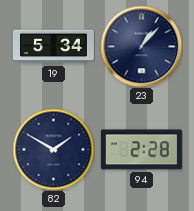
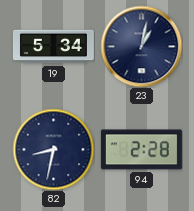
23: 1:07 -> 1:02 (141, 46)
82: 1:50 -> 8:32 (53, 149)
